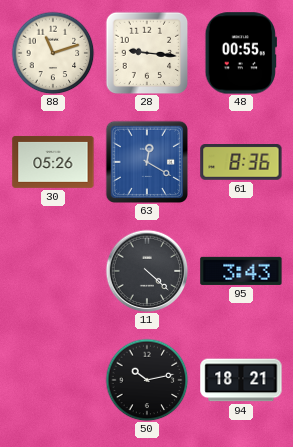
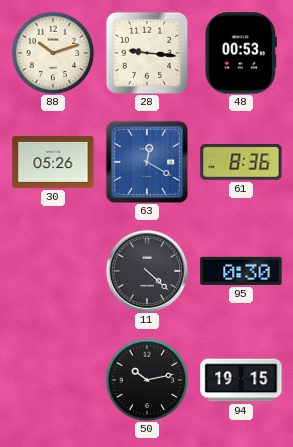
88: 11:12 -> 10:12 (53, 53)
48: 00:55 -> 00:53 (240, 53)
95: 3:43 -> 0:30 (241, 271)
94: 18:21 -> 19:15 (241, 380)
